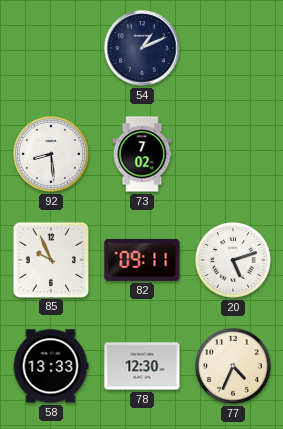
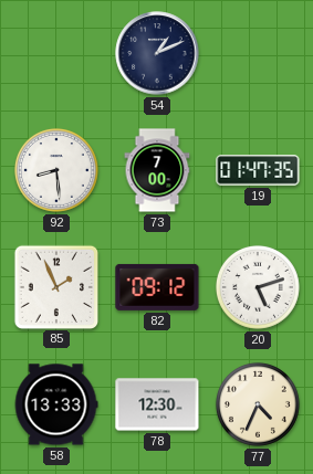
73: 7:02 -> 7:00 (157, 170)
19: none -> 01:47 (258, 170)
85: 9:56 -> 1:56 (55, 286)
82: 09:11 -> 09:12 (157, 287)
